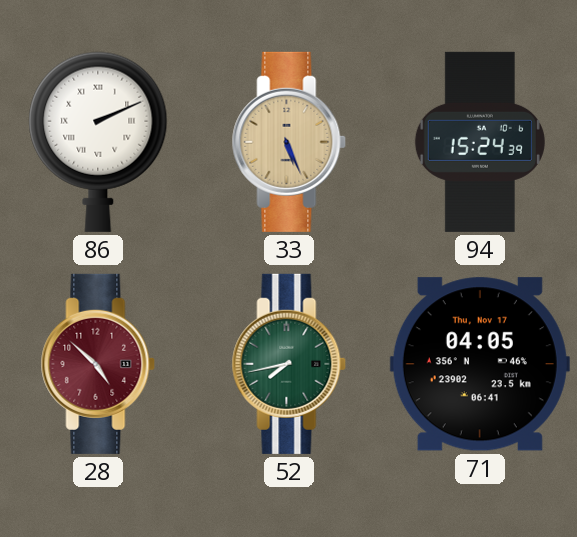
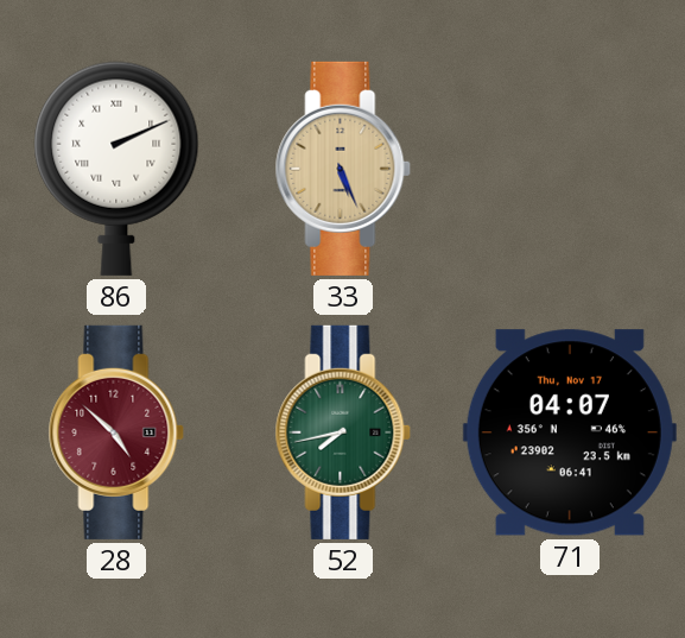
94: 15:24 -> none (480, 142)
71: 04:05 -> 04:07 (570, 432)
